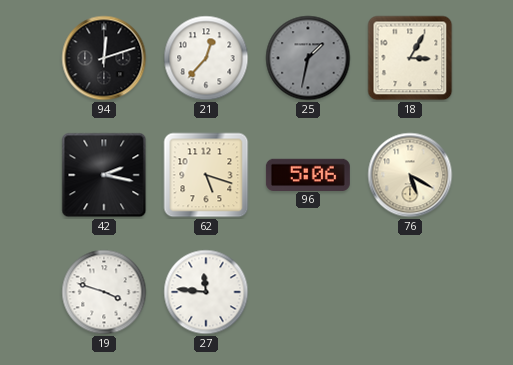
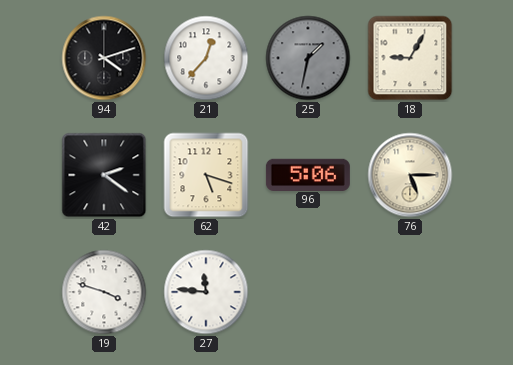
94: 12:12 -> 4:12 (104, 58)
18: 3:05 -> 9:05 (410, 58)
42: 2:17 -> 2:21 (104, 175)
76: 5:20 -> 5:15 (410, 175)
